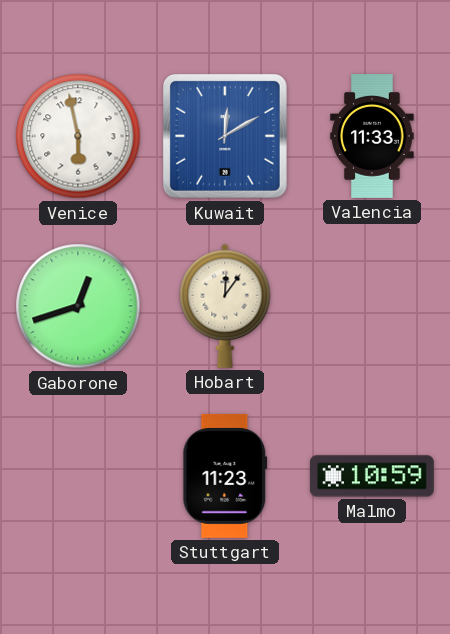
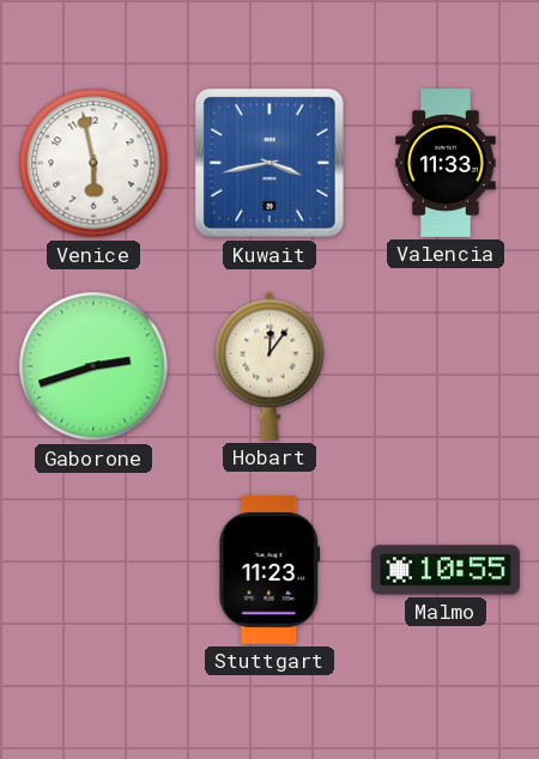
Kuwait: 12:10 -> 3:43 (269, 163)
Gaborone: 12:42 -> 2:42 (93, 366)
Malmo: 10:59 -> 10:55 (446, 570)
